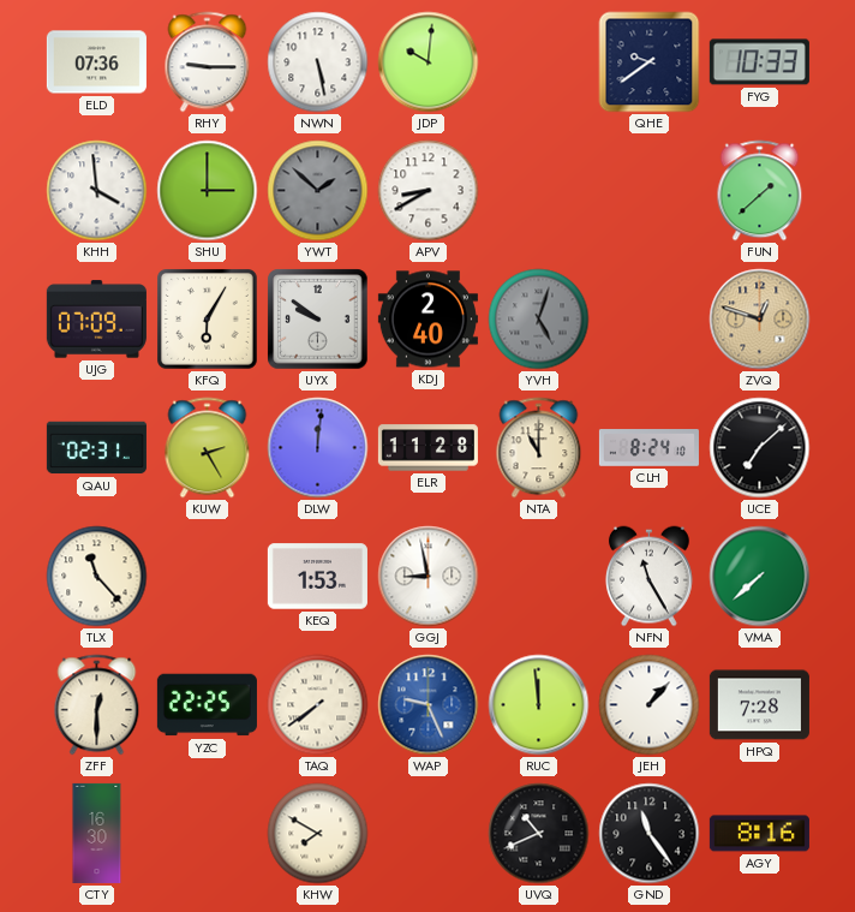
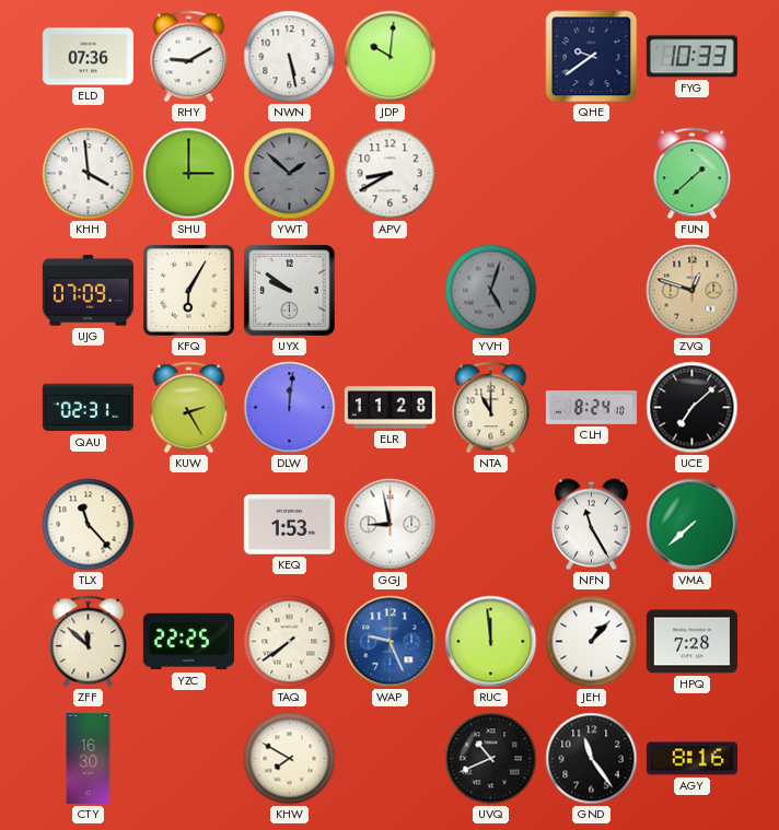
RHY: 9:15 -> 9:10 (189, 57)
KDJ: 2:40 -> none (427, 320)
ZFF: 12:30 -> 11:52 (89, 642)
